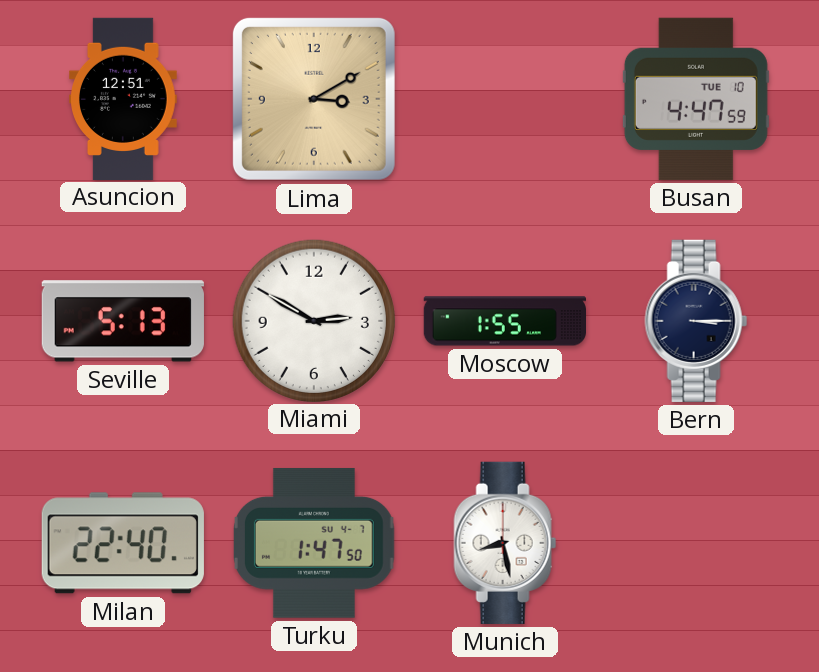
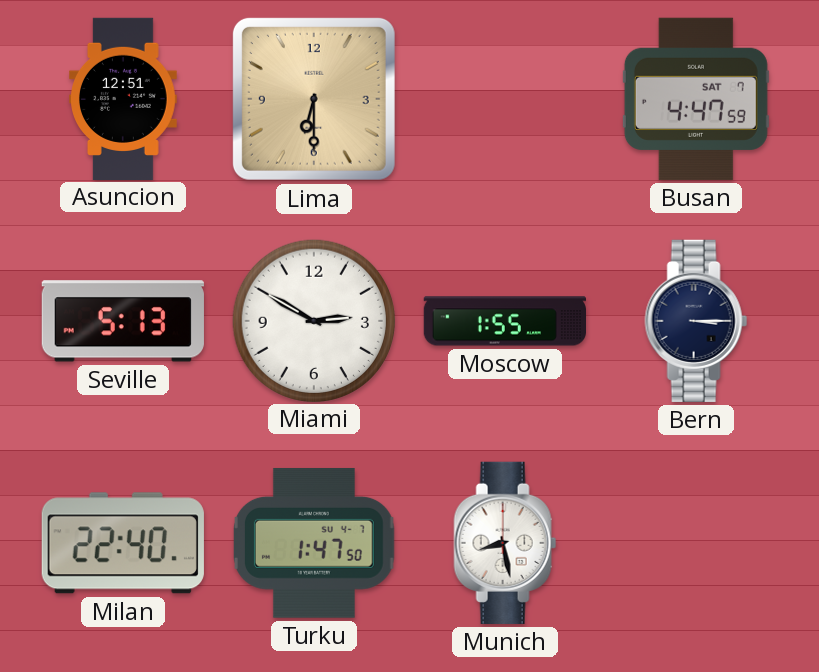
Lima: 3:10 -> 6:30 (314, 99)
Busan date: TUE 10 -> SAT 7 (696, 99)
